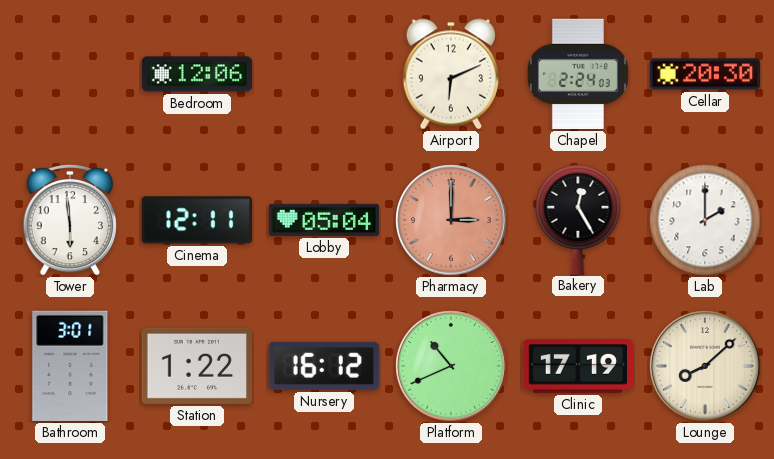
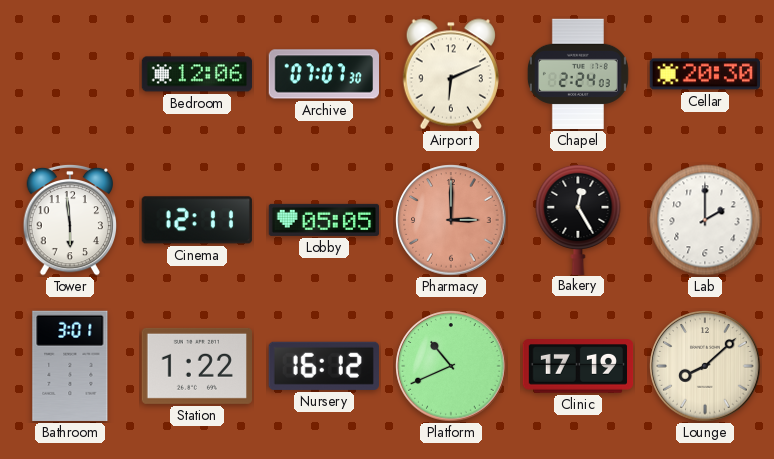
Archive: none -> 07:07 (323, 74)
Lobby: 05:04 -> 05:05 (324, 220)
